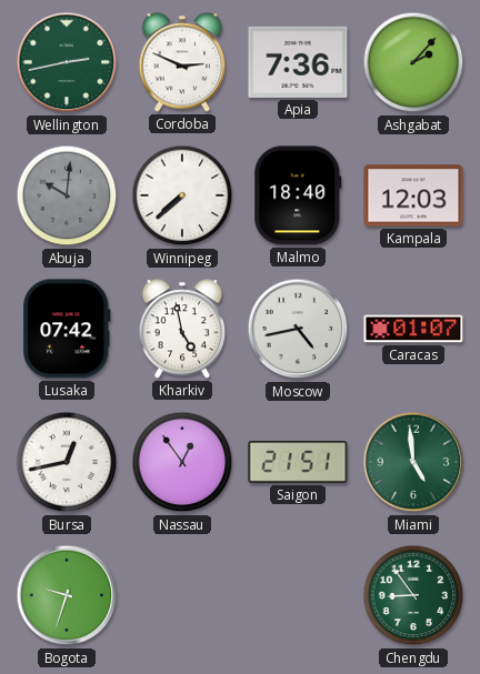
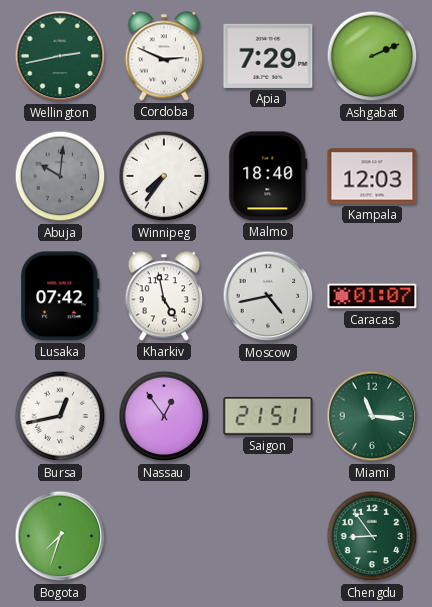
Apia: 7:36 -> 7:29 (268, 56)
Ashgabat: 2:07 -> 2:11 (372, 56)
Winnipeg: 7:38 -> 7:36 (164, 176)
Miami: 4:59 -> 11:16 (372, 416)
Bogota: 9:33 -> 7:33 (60, 536)
